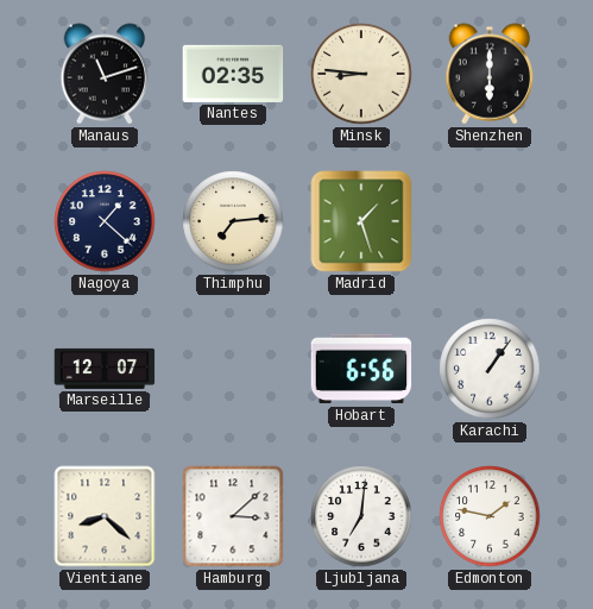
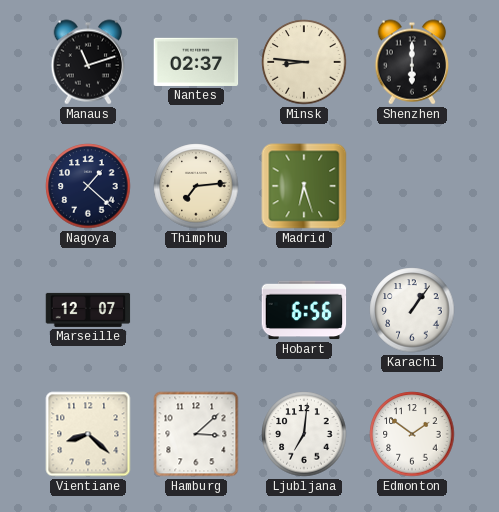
Nantes: 02:35 -> 02:37 (196, 62)
Madrid: 1:27 -> 6:27 (304, 186)
Edmonton: 1:47 -> 1:51 (412, 434)
